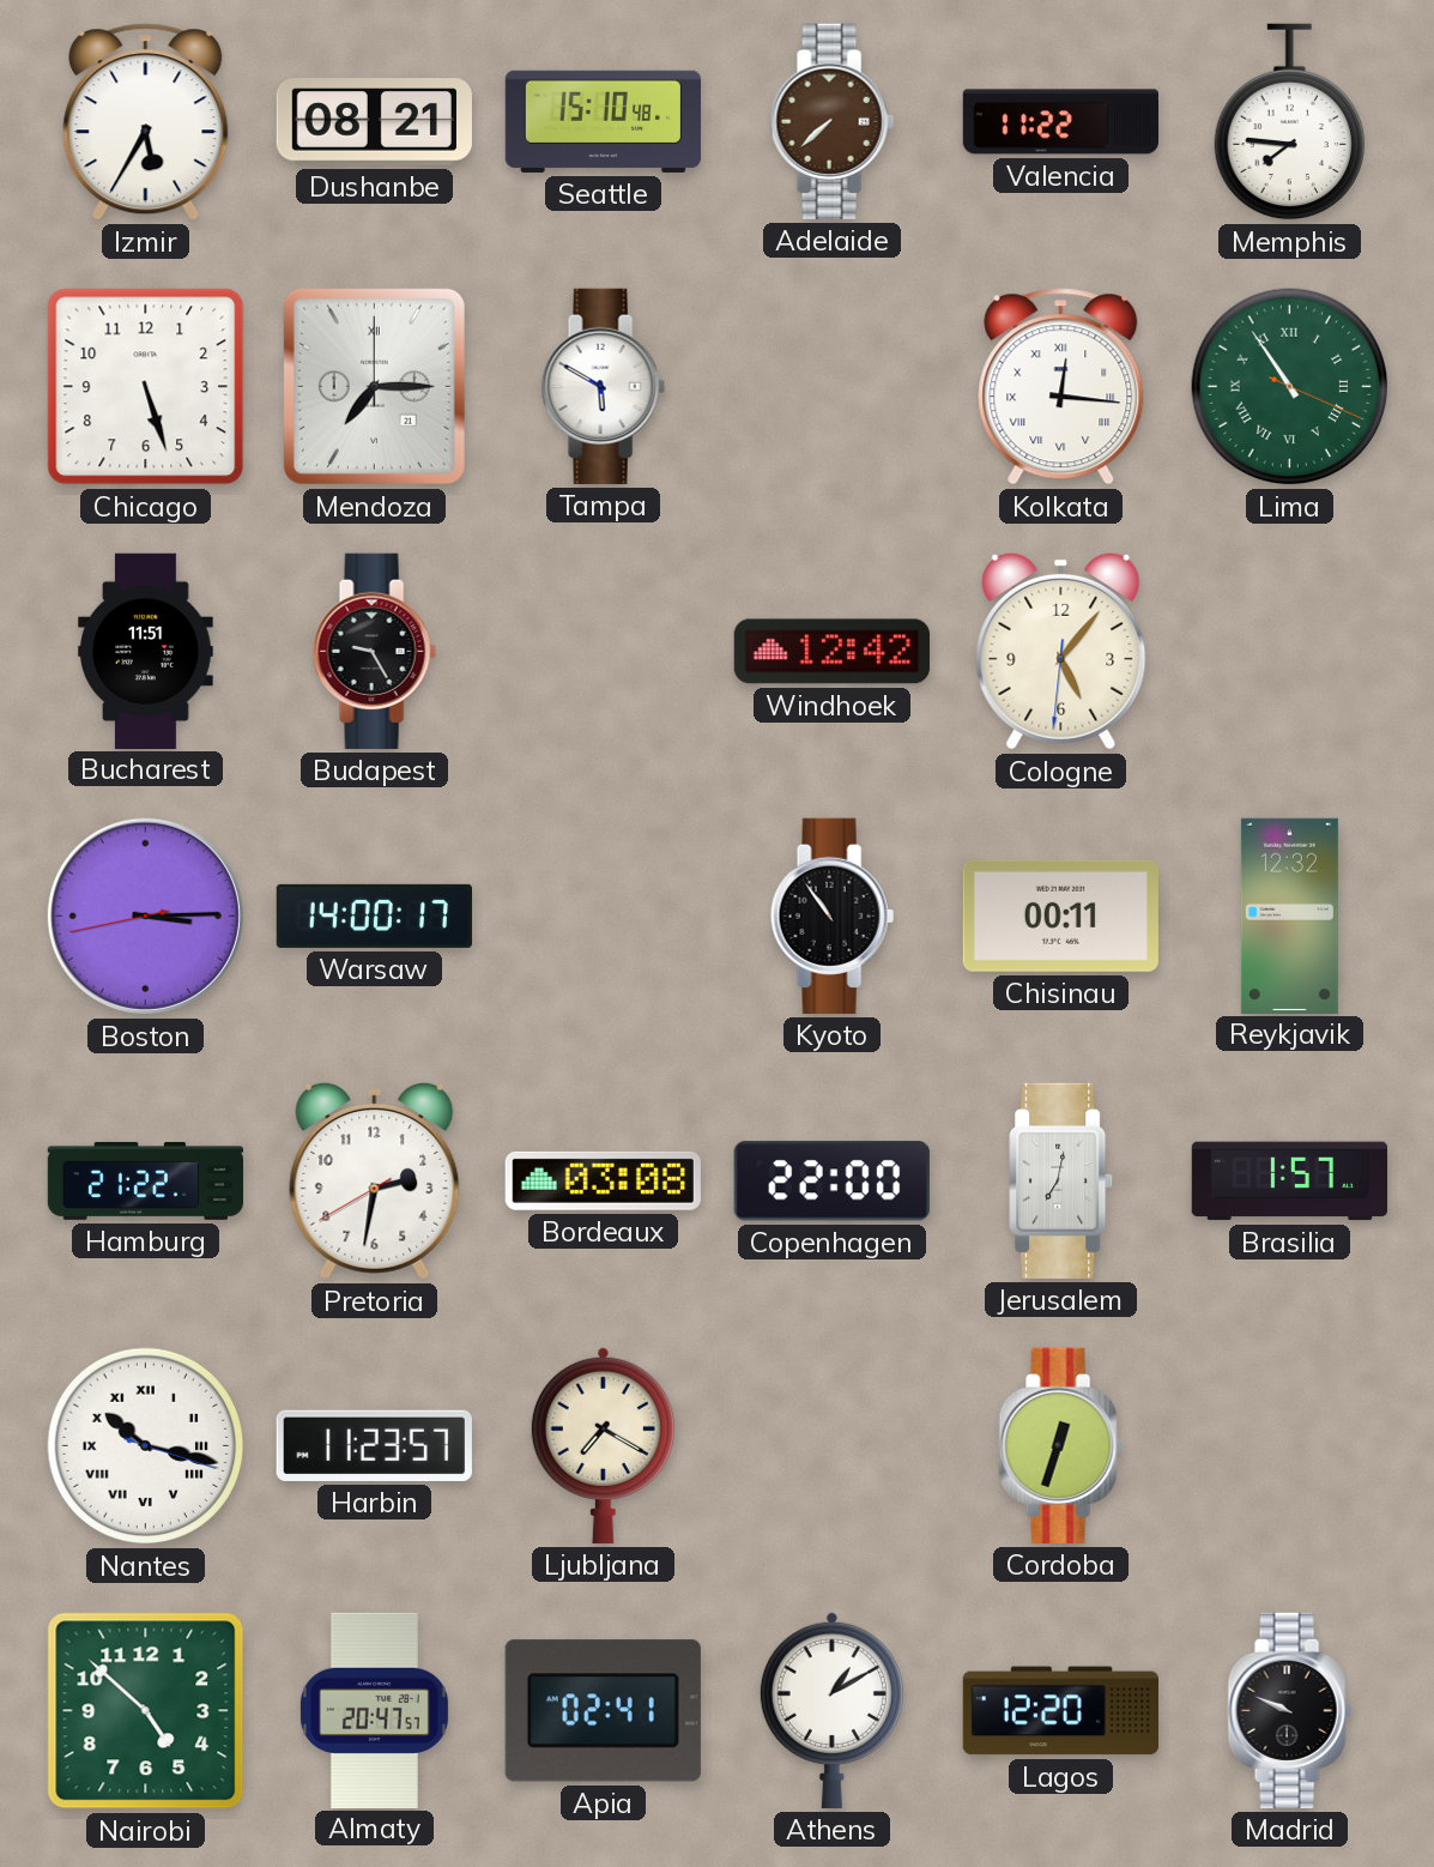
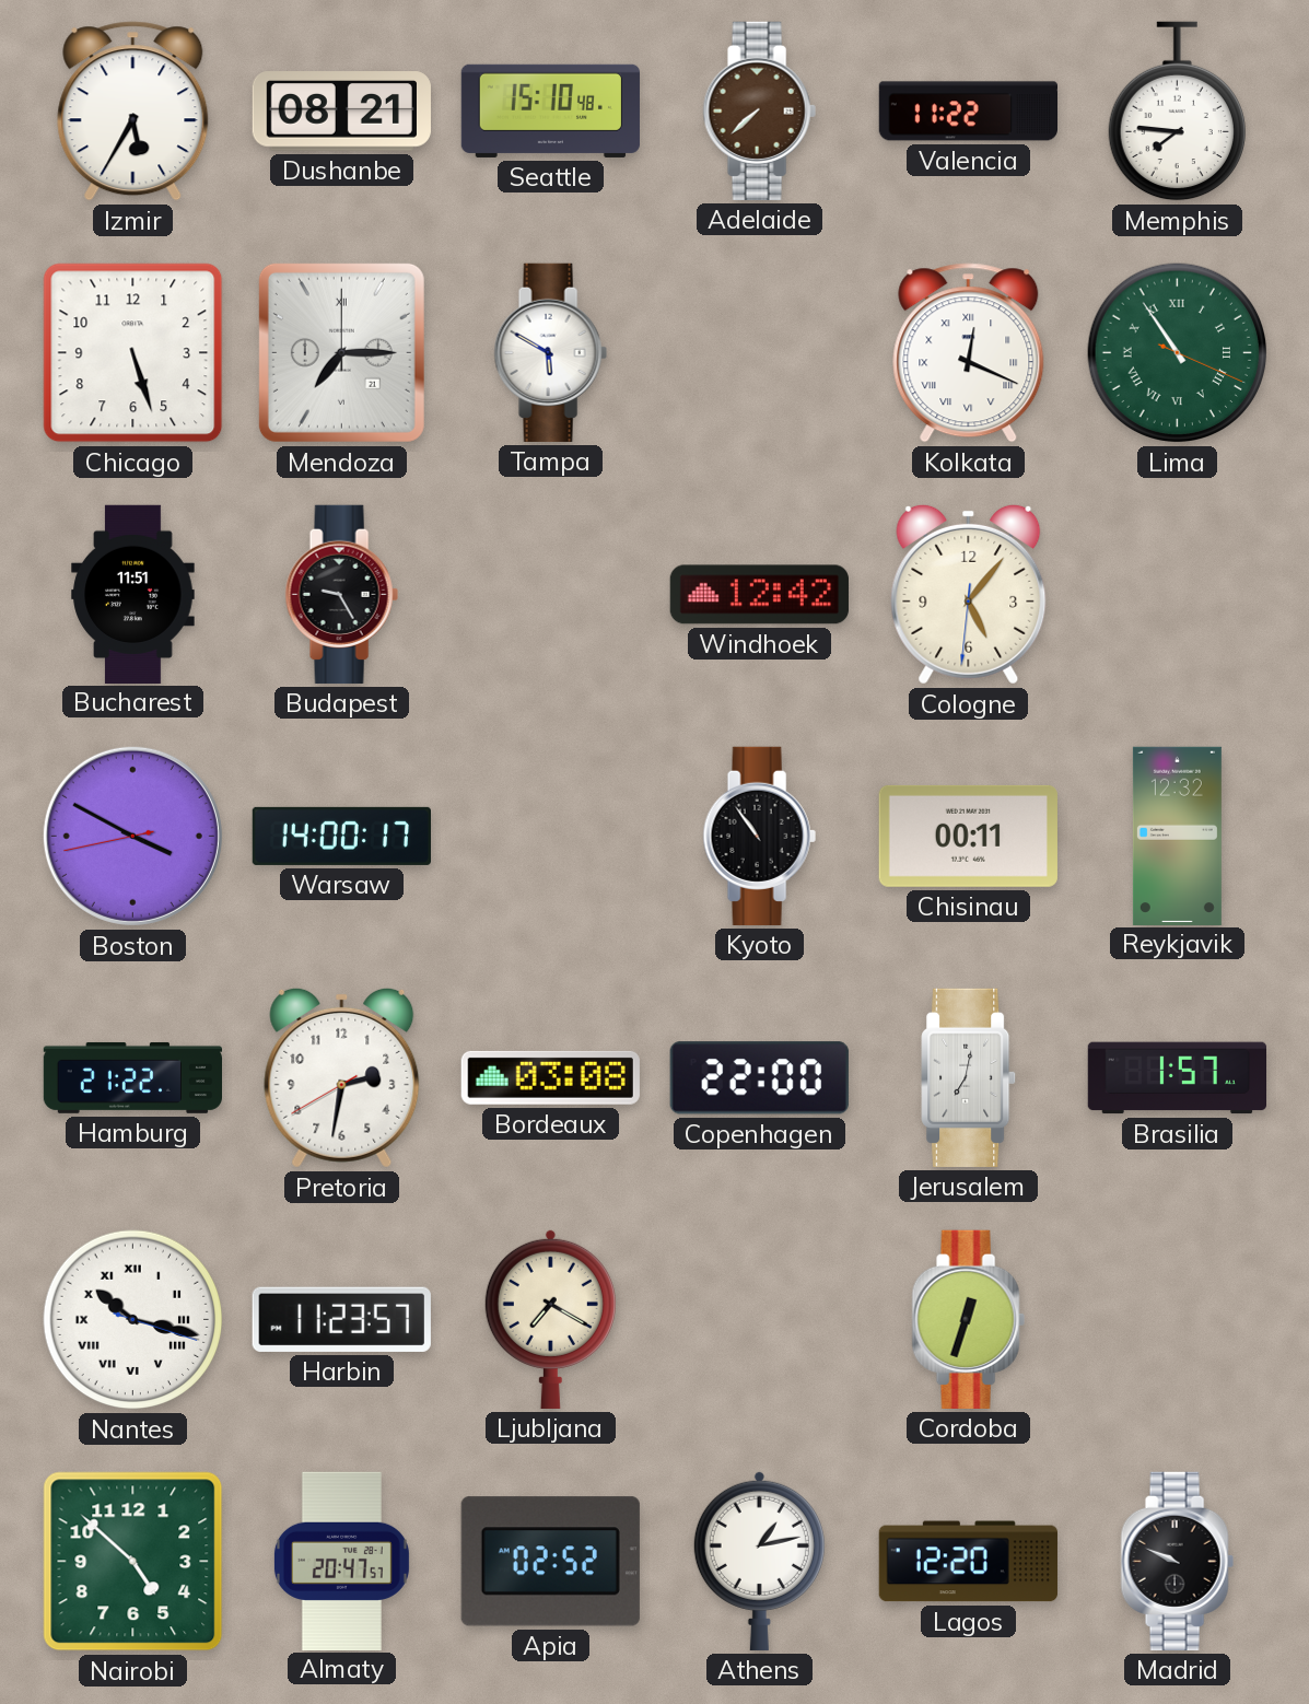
Kolkata: 12:16 -> 12:19 (969, 353)
Boston: 3:14 -> 3:49 (132, 836)
Apia: 02:41 -> 02:52 (550, 1562)
Athens: 1:10 -> 1:13 (759, 1561)
